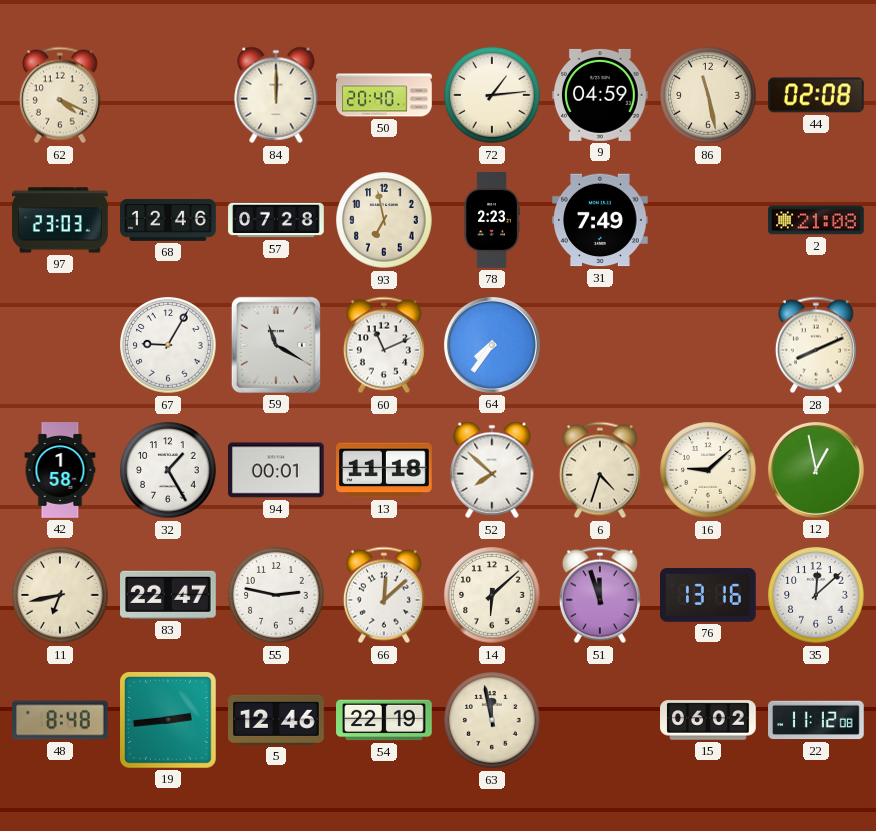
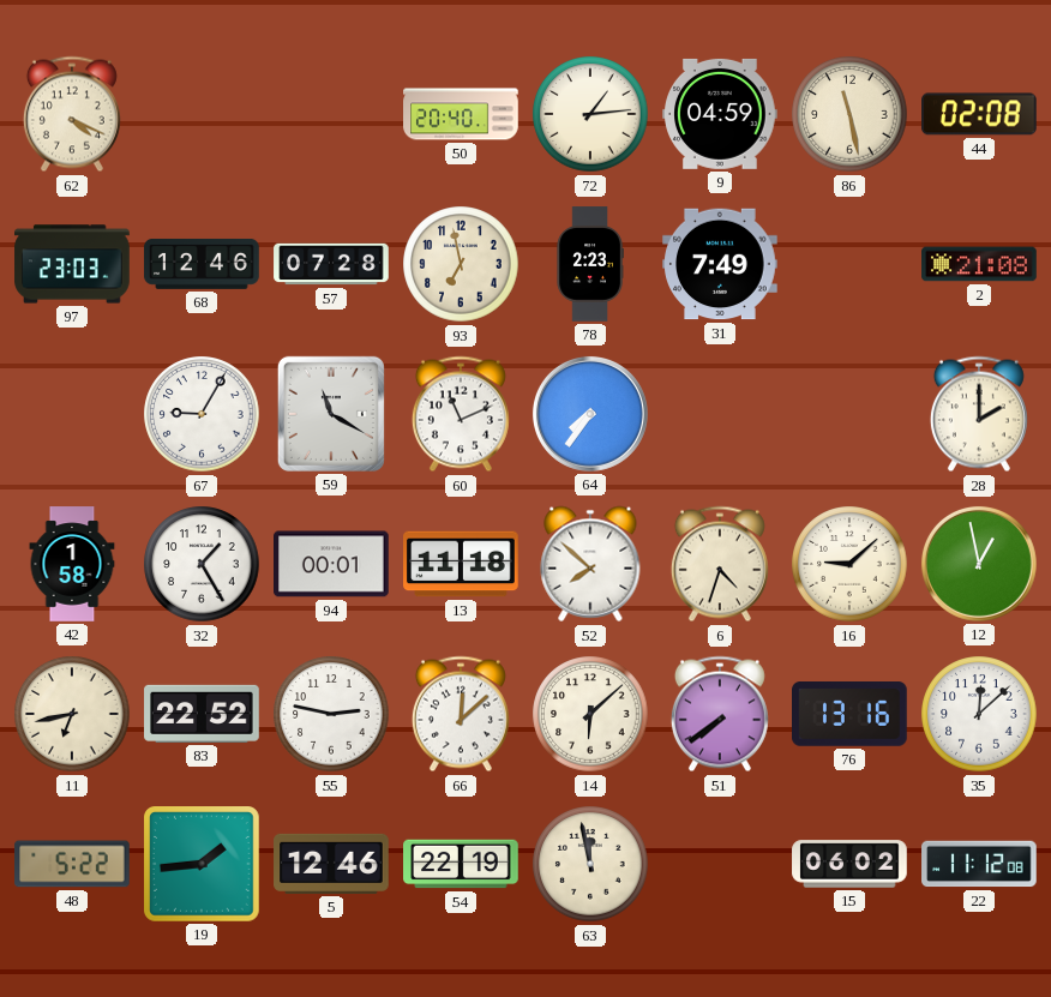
84: 12:00 -> none (276, 95)
28: 8:11 -> 2:00 (979, 414)
83: 22:47 -> 22:52 (202, 714)
51: 11:57 -> 7:39 (720, 714)
48: 8:48 -> 5:22 (72, 864)
19: 2:44 -> 1:44 (203, 865)
